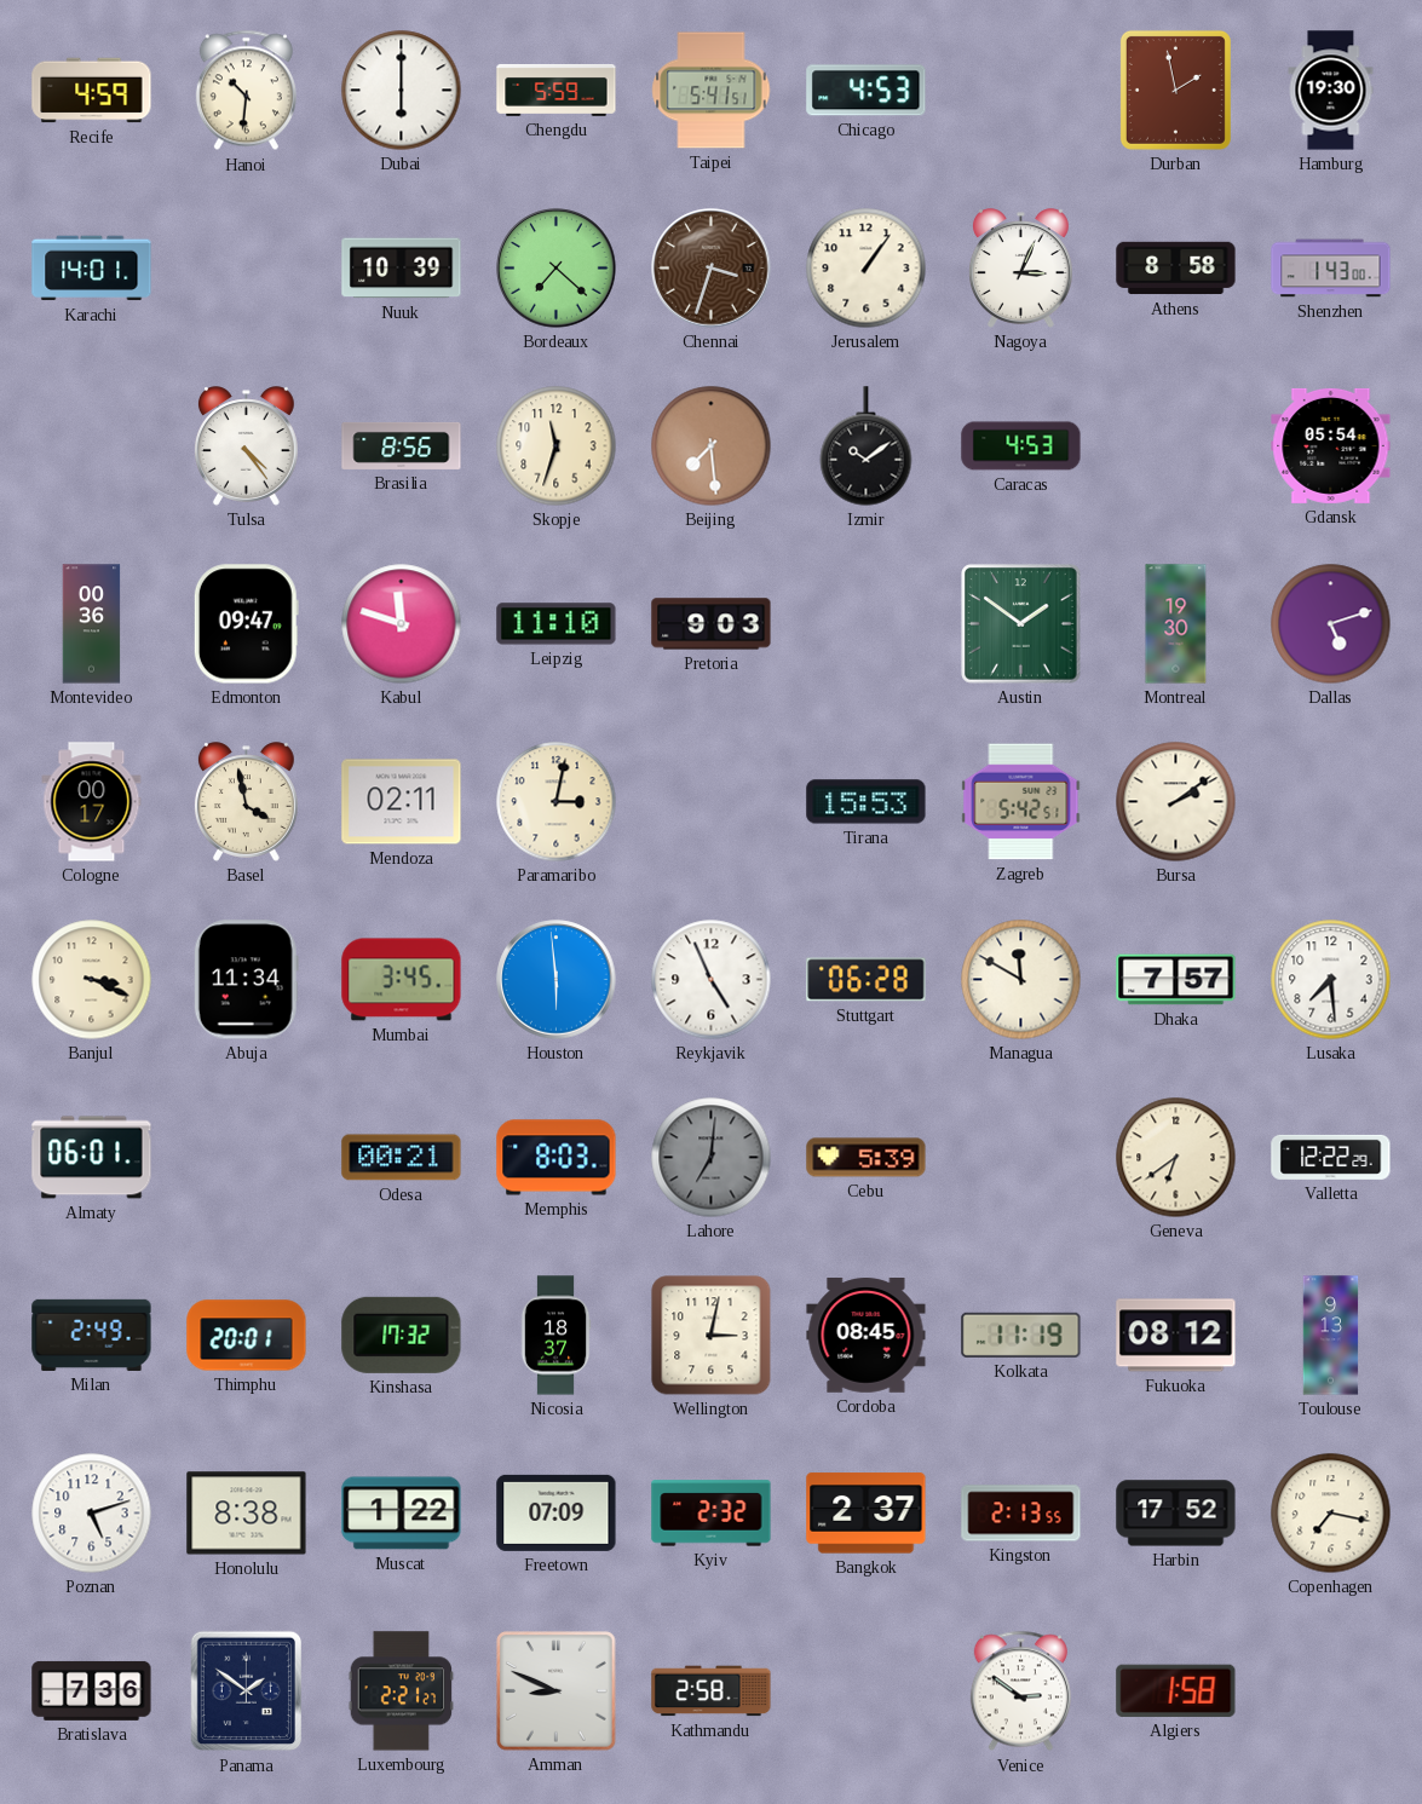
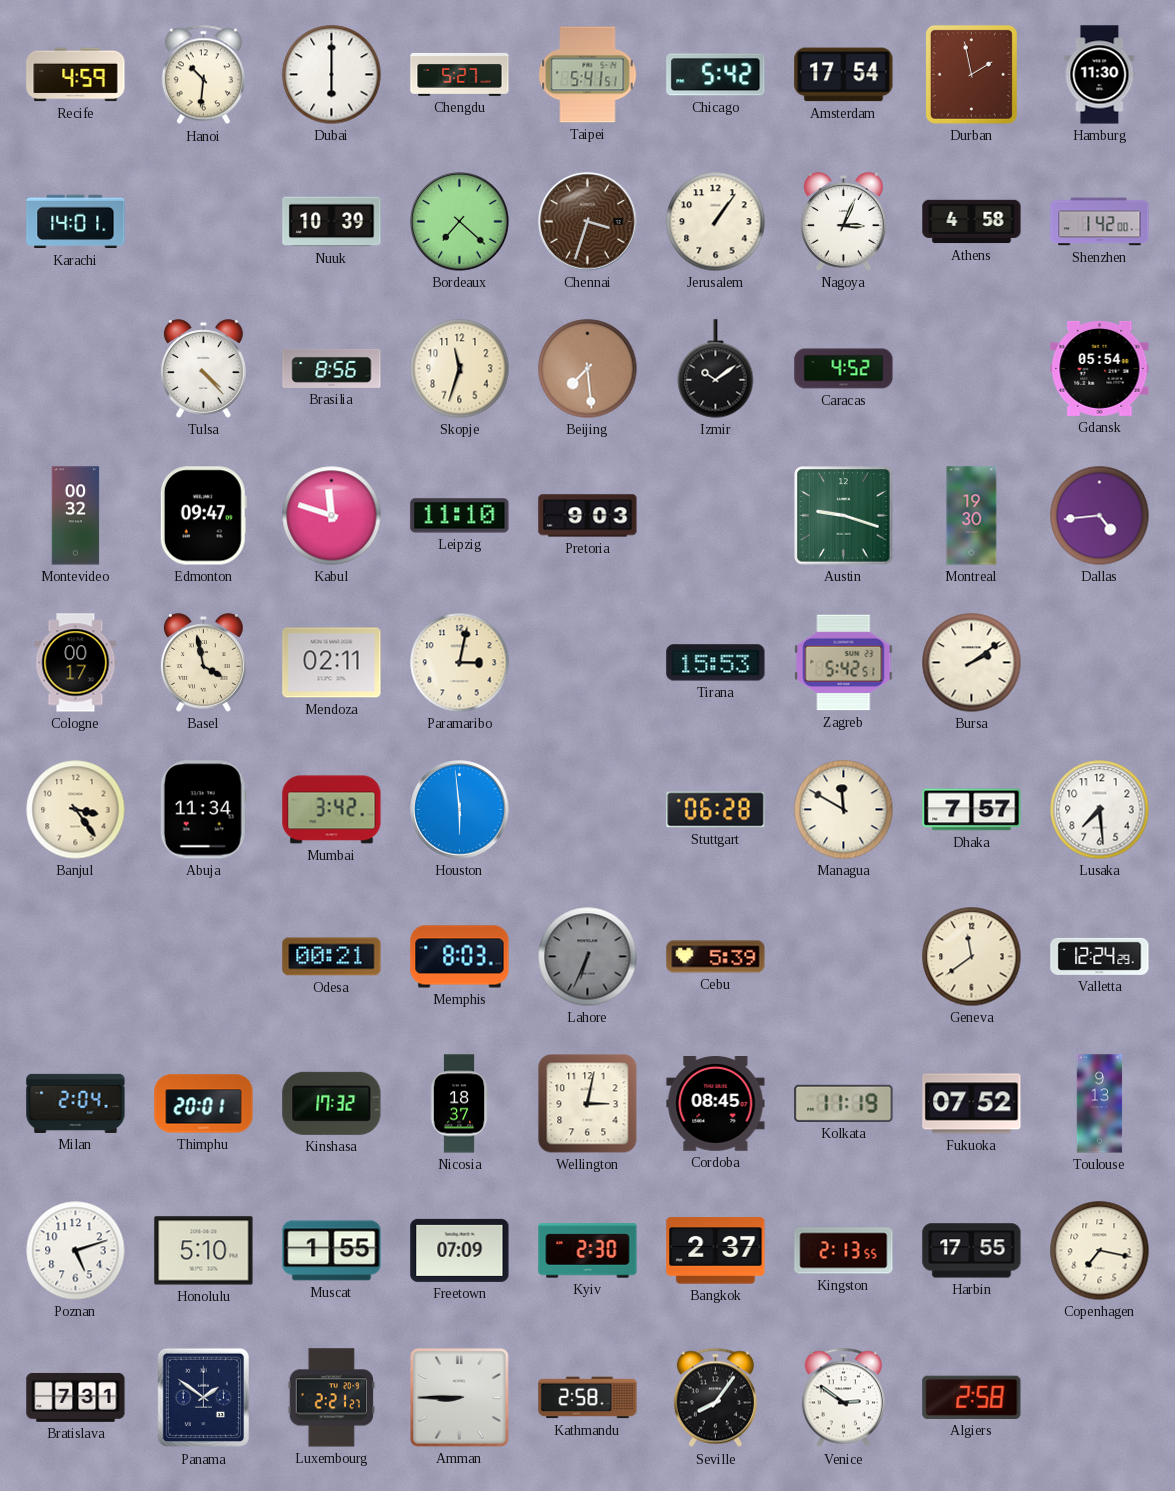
Chengdu: 5:59 -> 5:27 (460, 75)
Chicago: 4:53 -> 5:42 (716, 75)
Amsterdam: none -> 17:54 (844, 75)
Hamburg: 19:30 -> 11:30 (1100, 75)
Athens: 8:58 -> 4:58 (972, 222)
Shenzhen: 1:43 -> 1:42 (1100, 222)
Tulsa: 4:24 -> 4:23 (203, 369)
Caracas: 4:53 -> 4:52 (844, 369)
Montevideo: 00:36 -> 00:32 (76, 516)
Austin: 1:51 -> 9:18 (844, 516)
Dallas: 5:12 -> 4:44 (1100, 516)
Banjul: 3:19 -> 3:24 (76, 810)
Mumbai: 3:45 -> 3:42 (332, 810)
Reykjavik: 4:56 -> none (712, 980)
Almaty: 06:01 -> none (92, 1158)
Lahore: 7:01 -> 6:34 (588, 957)
Geneva: 6:39 -> 11:39 (972, 957)
Valletta: 12:22 -> 12:24 (1100, 956)
Milan: 2:49 -> 2:04 (76, 1103)
Fukuoka: 08:12 -> 07:52 (972, 1104)
Honolulu: 8:38 -> 5:10 (204, 1251)
Muscat: 1:22 -> 1:55 (332, 1251)
Kyiv: 2:32 -> 2:30 (588, 1251)
Harbin: 17:52 -> 17:55 (972, 1251)
Bratislava: 7:36 -> 7:31 (76, 1397)
Amman: 8:49 -> 8:45 (460, 1398)
Seville: none -> 8:06 (715, 1398)
Algiers: 1:58 -> 2:58 (972, 1397)
